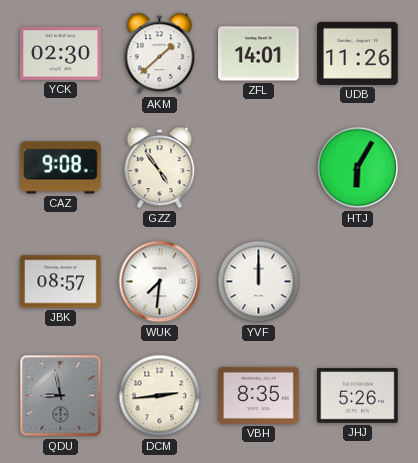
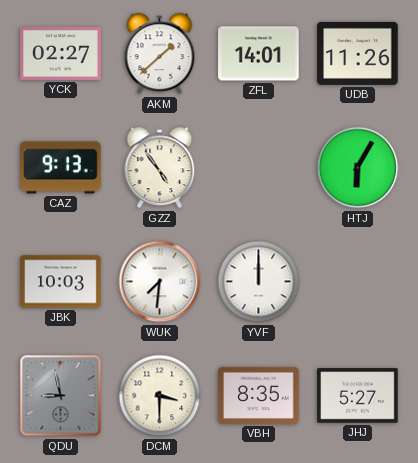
YCK: 02:30 -> 02:27 (61, 53)
CAZ: 9:08 -> 9:13 (61, 168)
JBK: 08:57 -> 10:03 (61, 282)
DCM: 2:44 -> 3:30 (160, 396)
JHJ: 5:26 -> 5:27 (358, 396)
